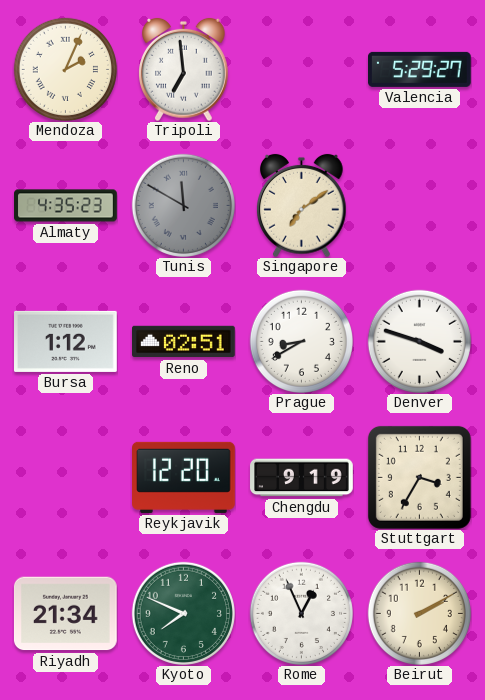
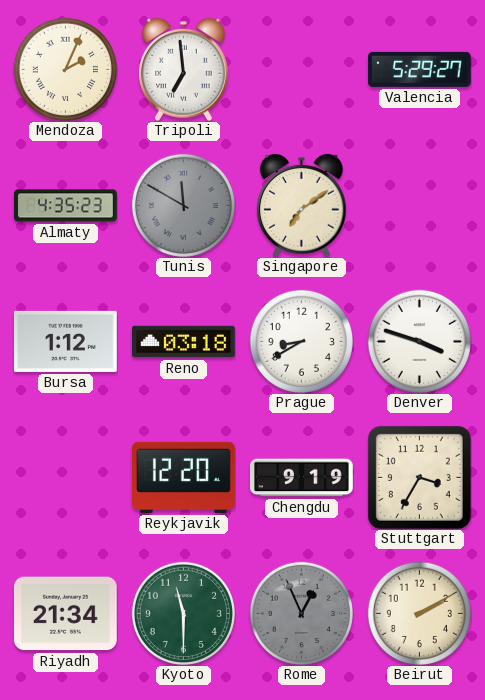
Reno: 02:51 -> 03:18 (184, 342)
Kyoto: 7:49 -> 11:30 (183, 613)
Rome dial: white -> grey (301, 613)
